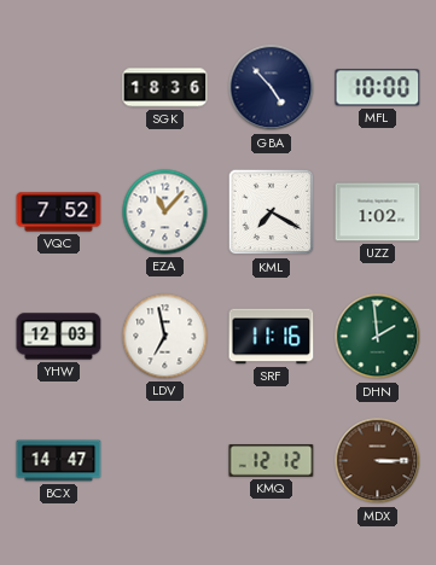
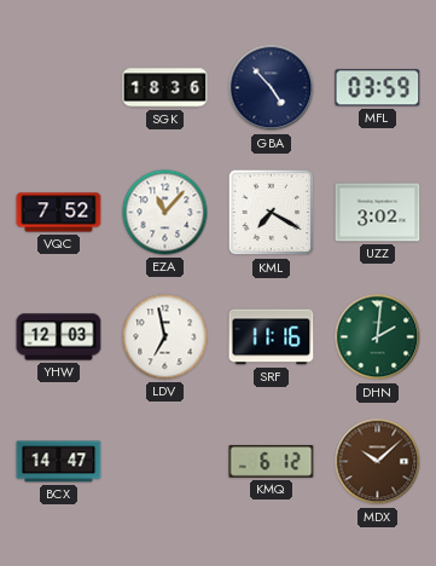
MFL: 10:00 -> 03:59 (378, 88)
UZZ: 1:02 -> 3:02 (378, 213)
DHN: 1:59 -> 2:01 (378, 337)
KMQ: 12:12 -> 6:12 (272, 462)
MDX: 3:15 -> 10:08 (378, 462)
